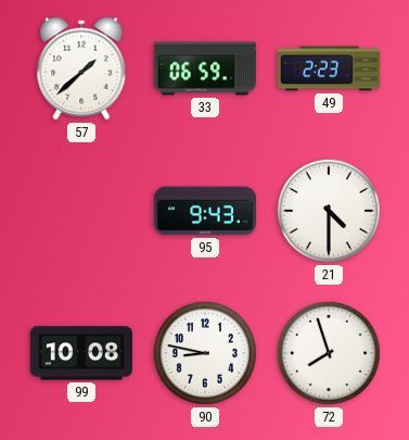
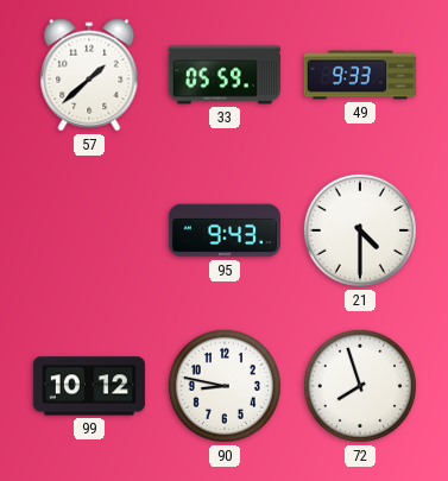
33: 06:59 -> 05:59 (223, 75)
49: 2:23 -> 9:33 (360, 75)
99: 10:08 -> 10:12 (89, 386)
